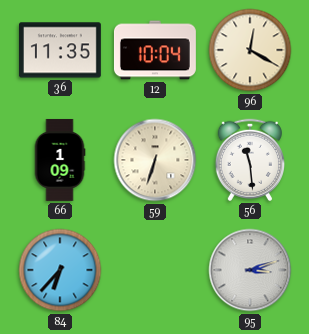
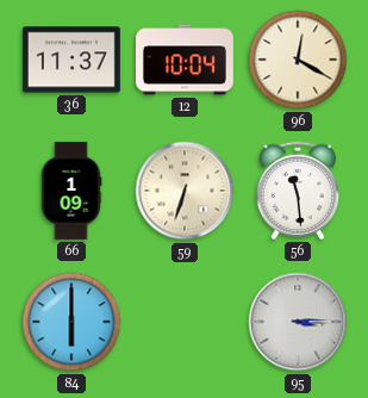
36: 11:35 -> 11:37 (71, 60)
84: 6:37 -> 6:00 (71, 322)
95: 3:12 -> 3:15 (298, 322)
